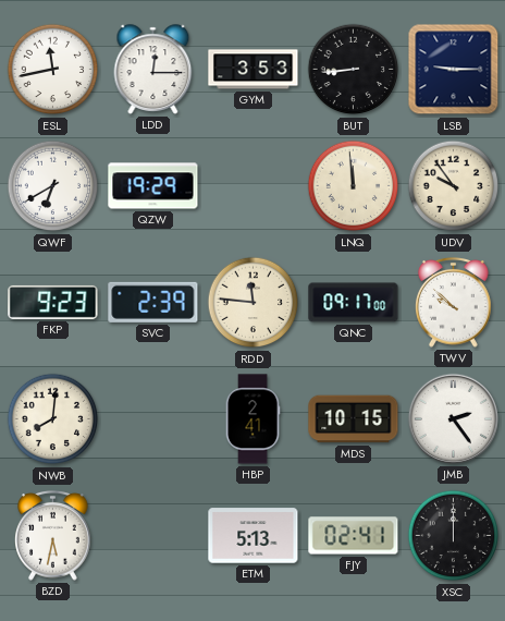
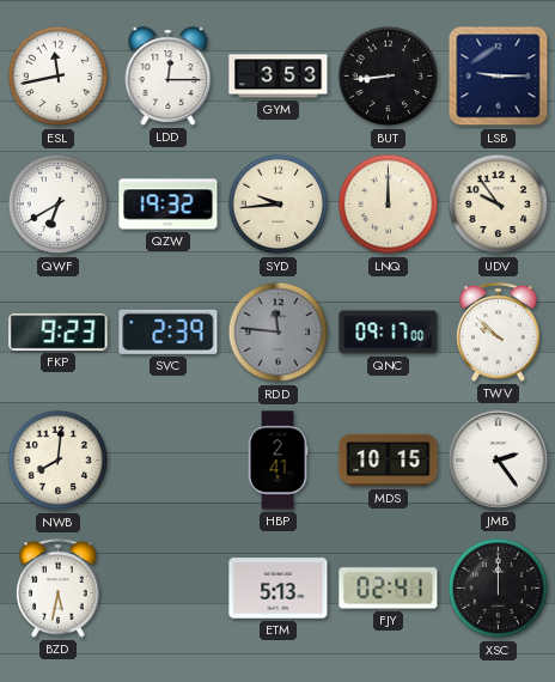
QZW: 19:29 -> 19:32 (169, 205)
SYD: none -> 9:44 (279, 205)
LNQ: 11:59 -> 12:00 (389, 205)
RDD dial: cream -> grey (279, 333)
